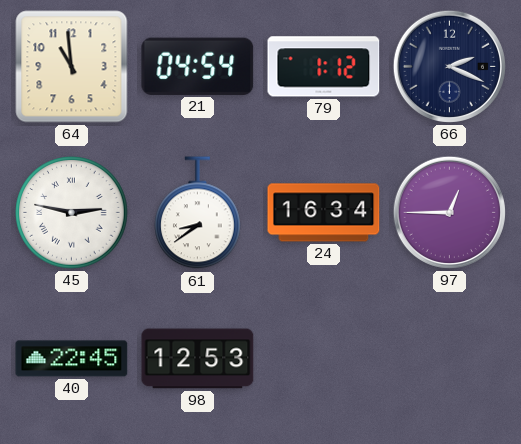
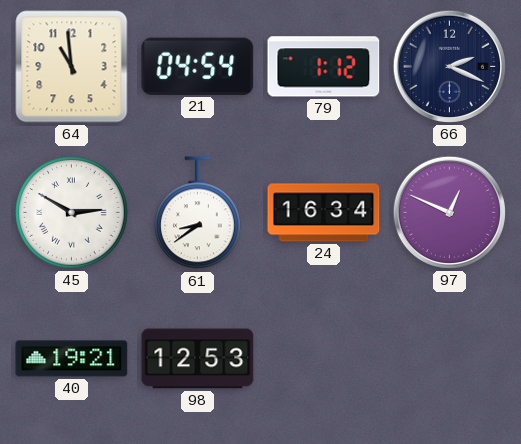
45: 2:47 -> 2:50 (72, 213)
97: 12:45 -> 12:49 (449, 212)
40: 22:45 -> 19:21 (72, 359)
